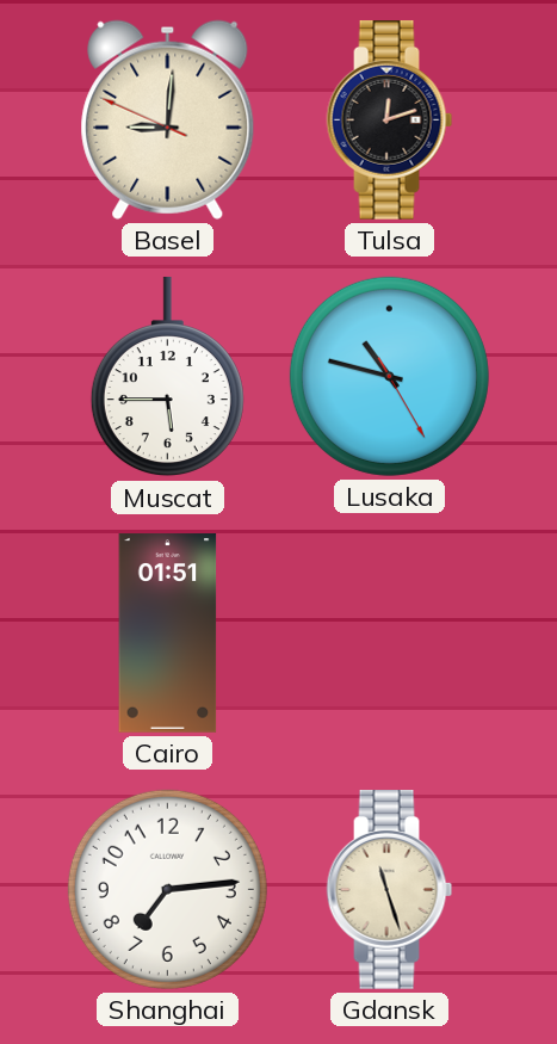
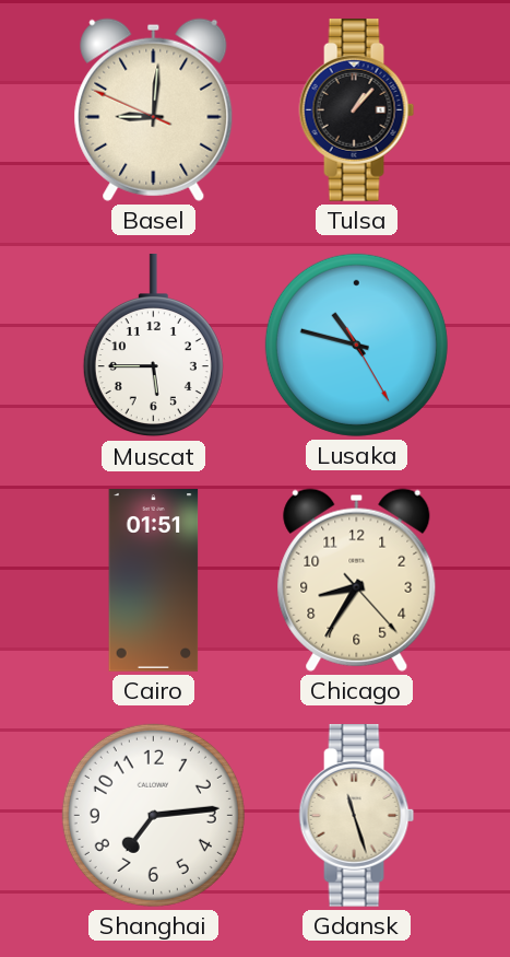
Tulsa: 12:12 -> 1:07 (357, 110)
Chicago: none -> 8:35 (357, 580)
